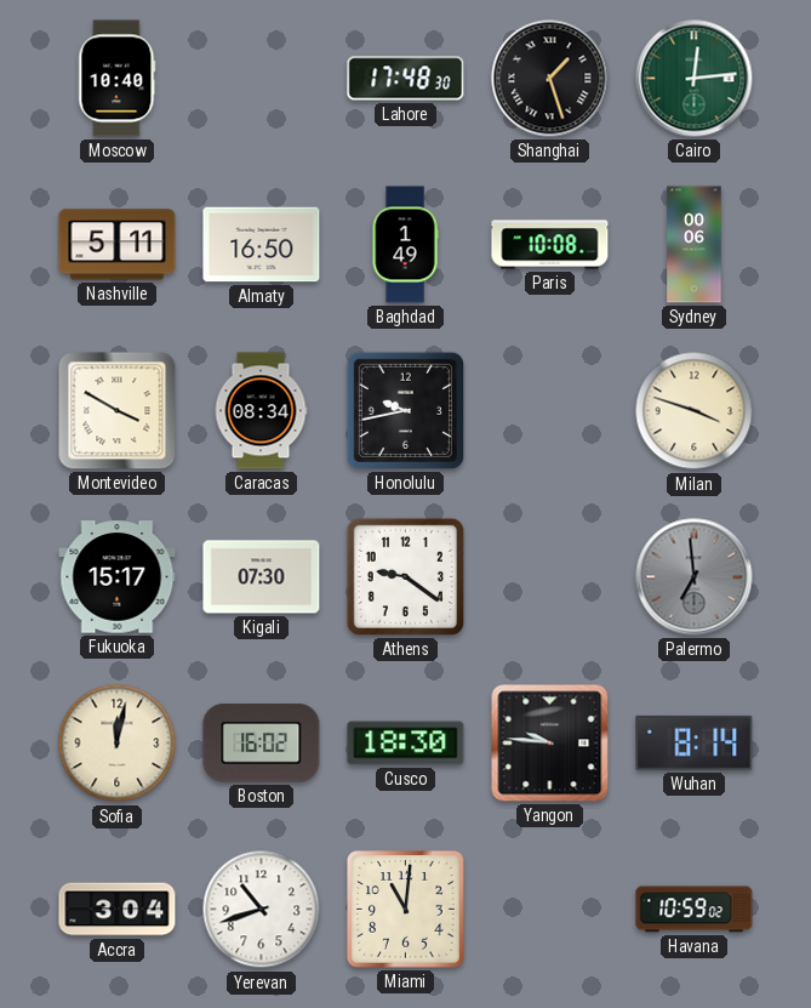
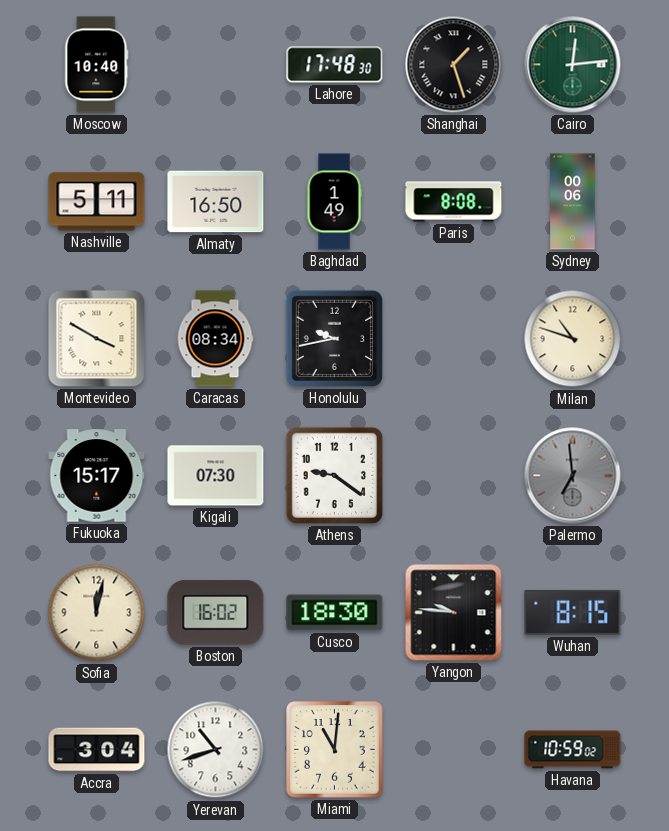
Paris: 10:08 -> 8:08 (454, 202)
Milan: 3:48 -> 10:48 (573, 339)
Wuhan: 8:14 -> 8:15 (573, 612)
